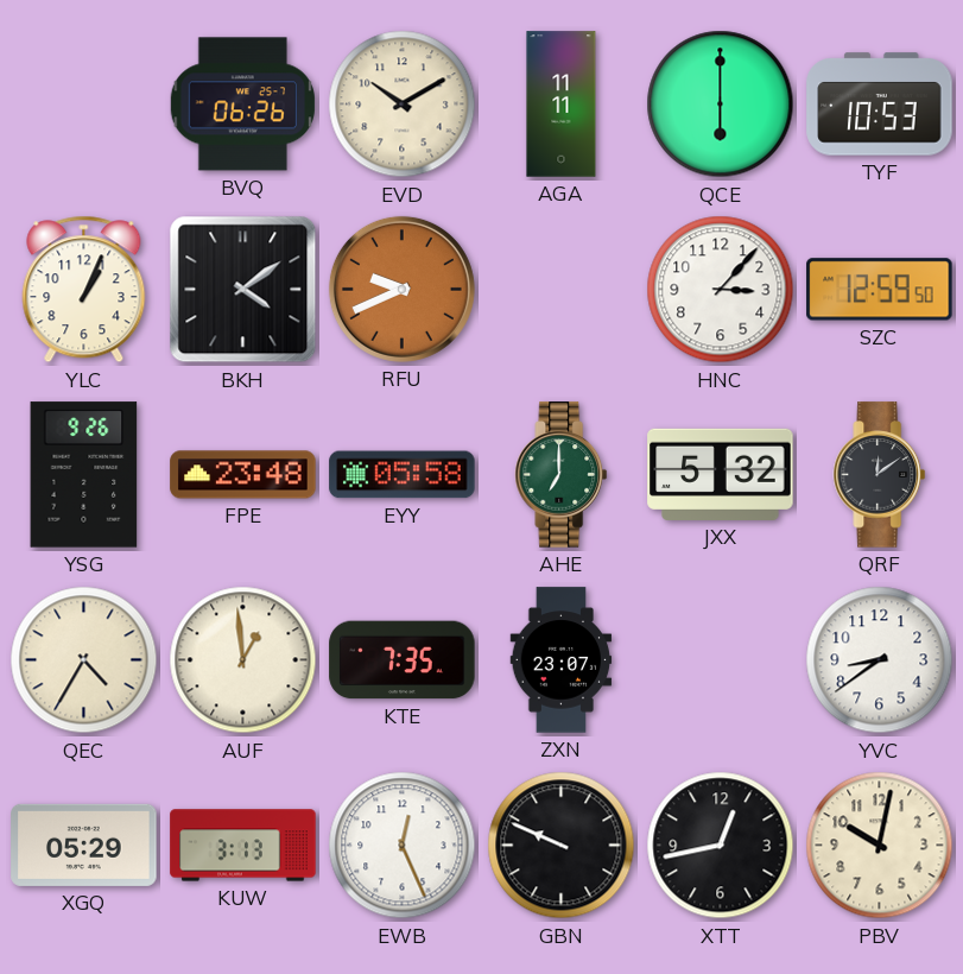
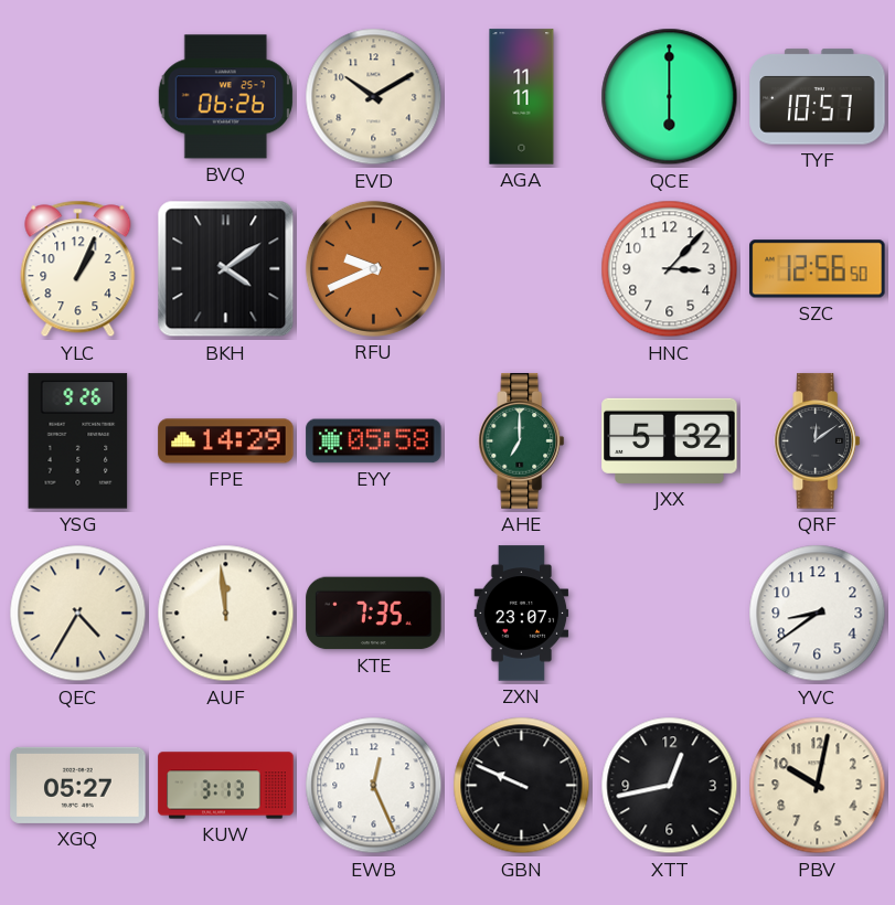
TYF: 10:53 -> 10:57 (818, 97)
SZC: 12:59 -> 12:56 (818, 269)
FPE: 23:48 -> 14:29 (226, 441)
AUF: 12:59 -> 11:59 (226, 614)
XGQ: 05:29 -> 05:27 (78, 785)
